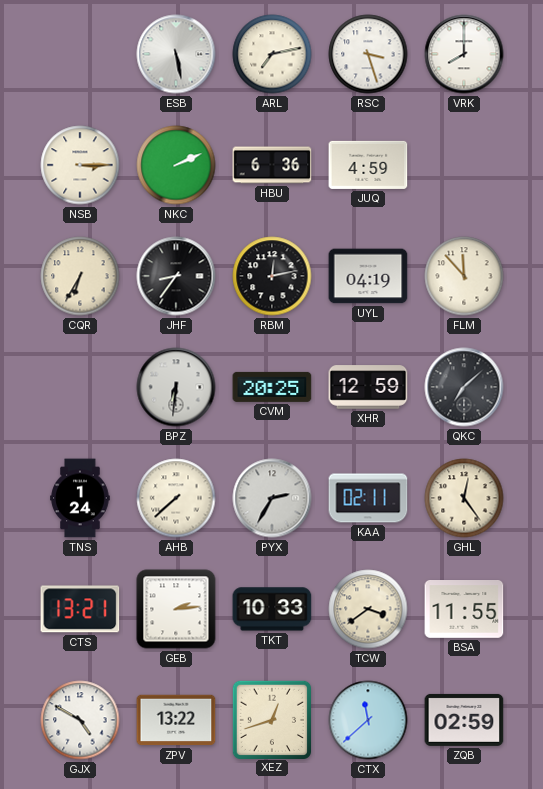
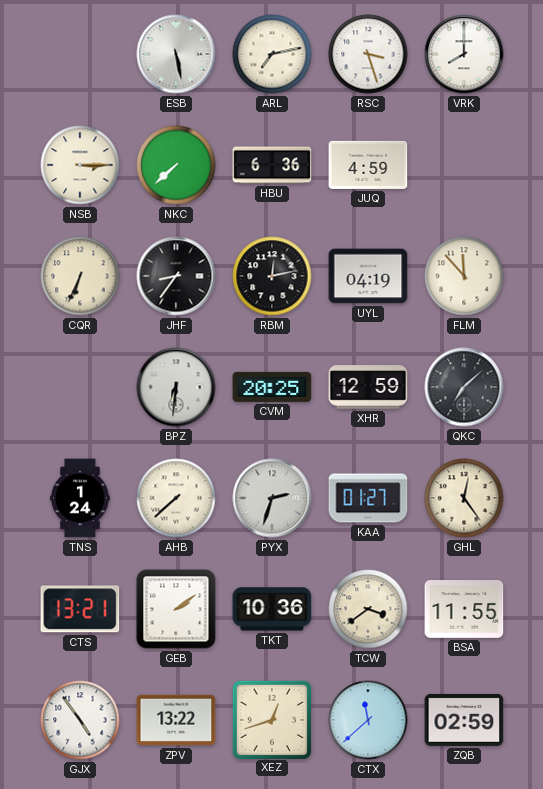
NKC: 2:11 -> 7:38 (176, 165)
CQR: 6:35 -> 6:34 (80, 276)
PYX: 2:35 -> 2:33 (272, 498)
KAA: 02:11 -> 01:27 (368, 498)
GEB: 2:14 -> 2:09 (176, 609)
TKT: 10:33 -> 10:36 (272, 609)
GJX: 4:50 -> 4:54 (80, 720)
